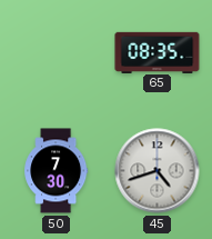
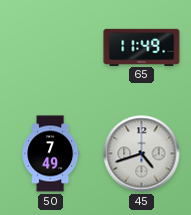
65: 08:35 -> 11:49 (142, 47)
50: 7:30 -> 7:49 (51, 154)
